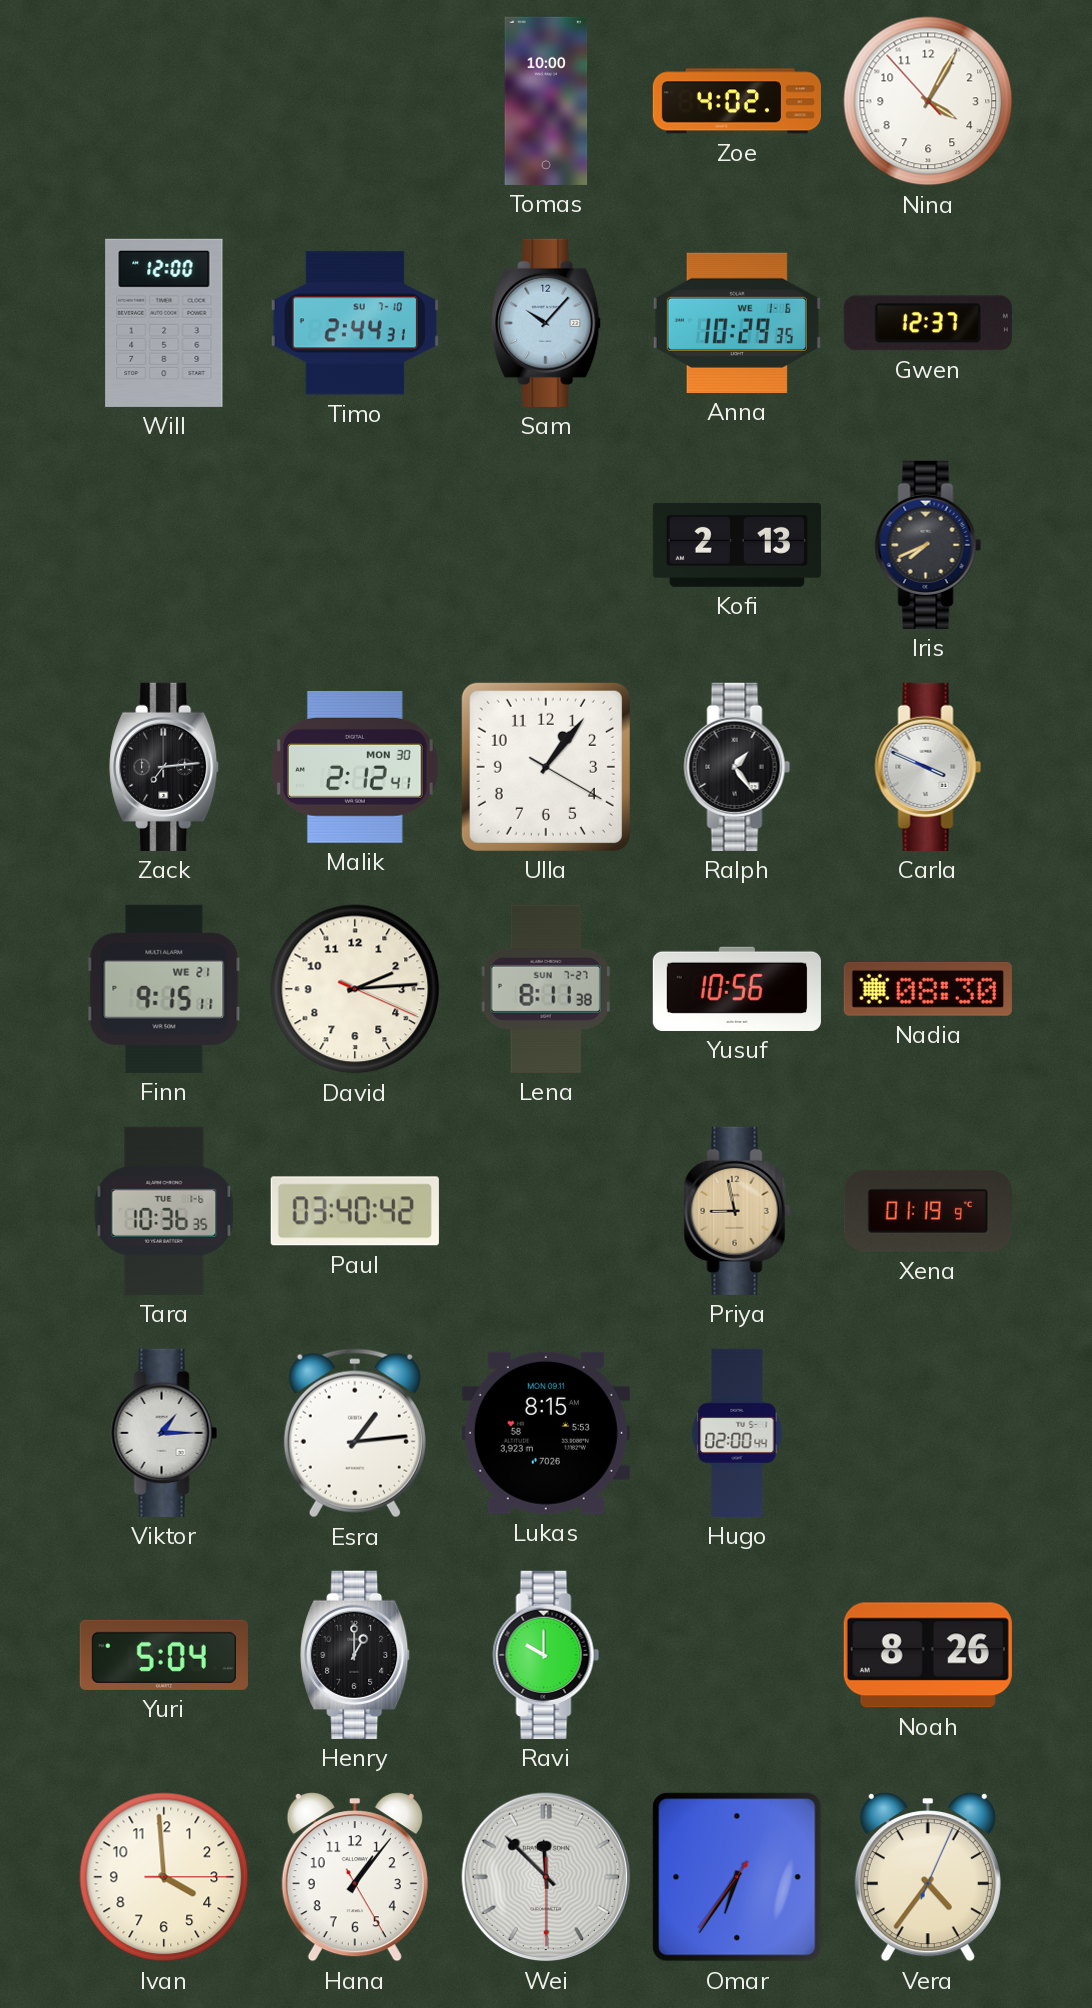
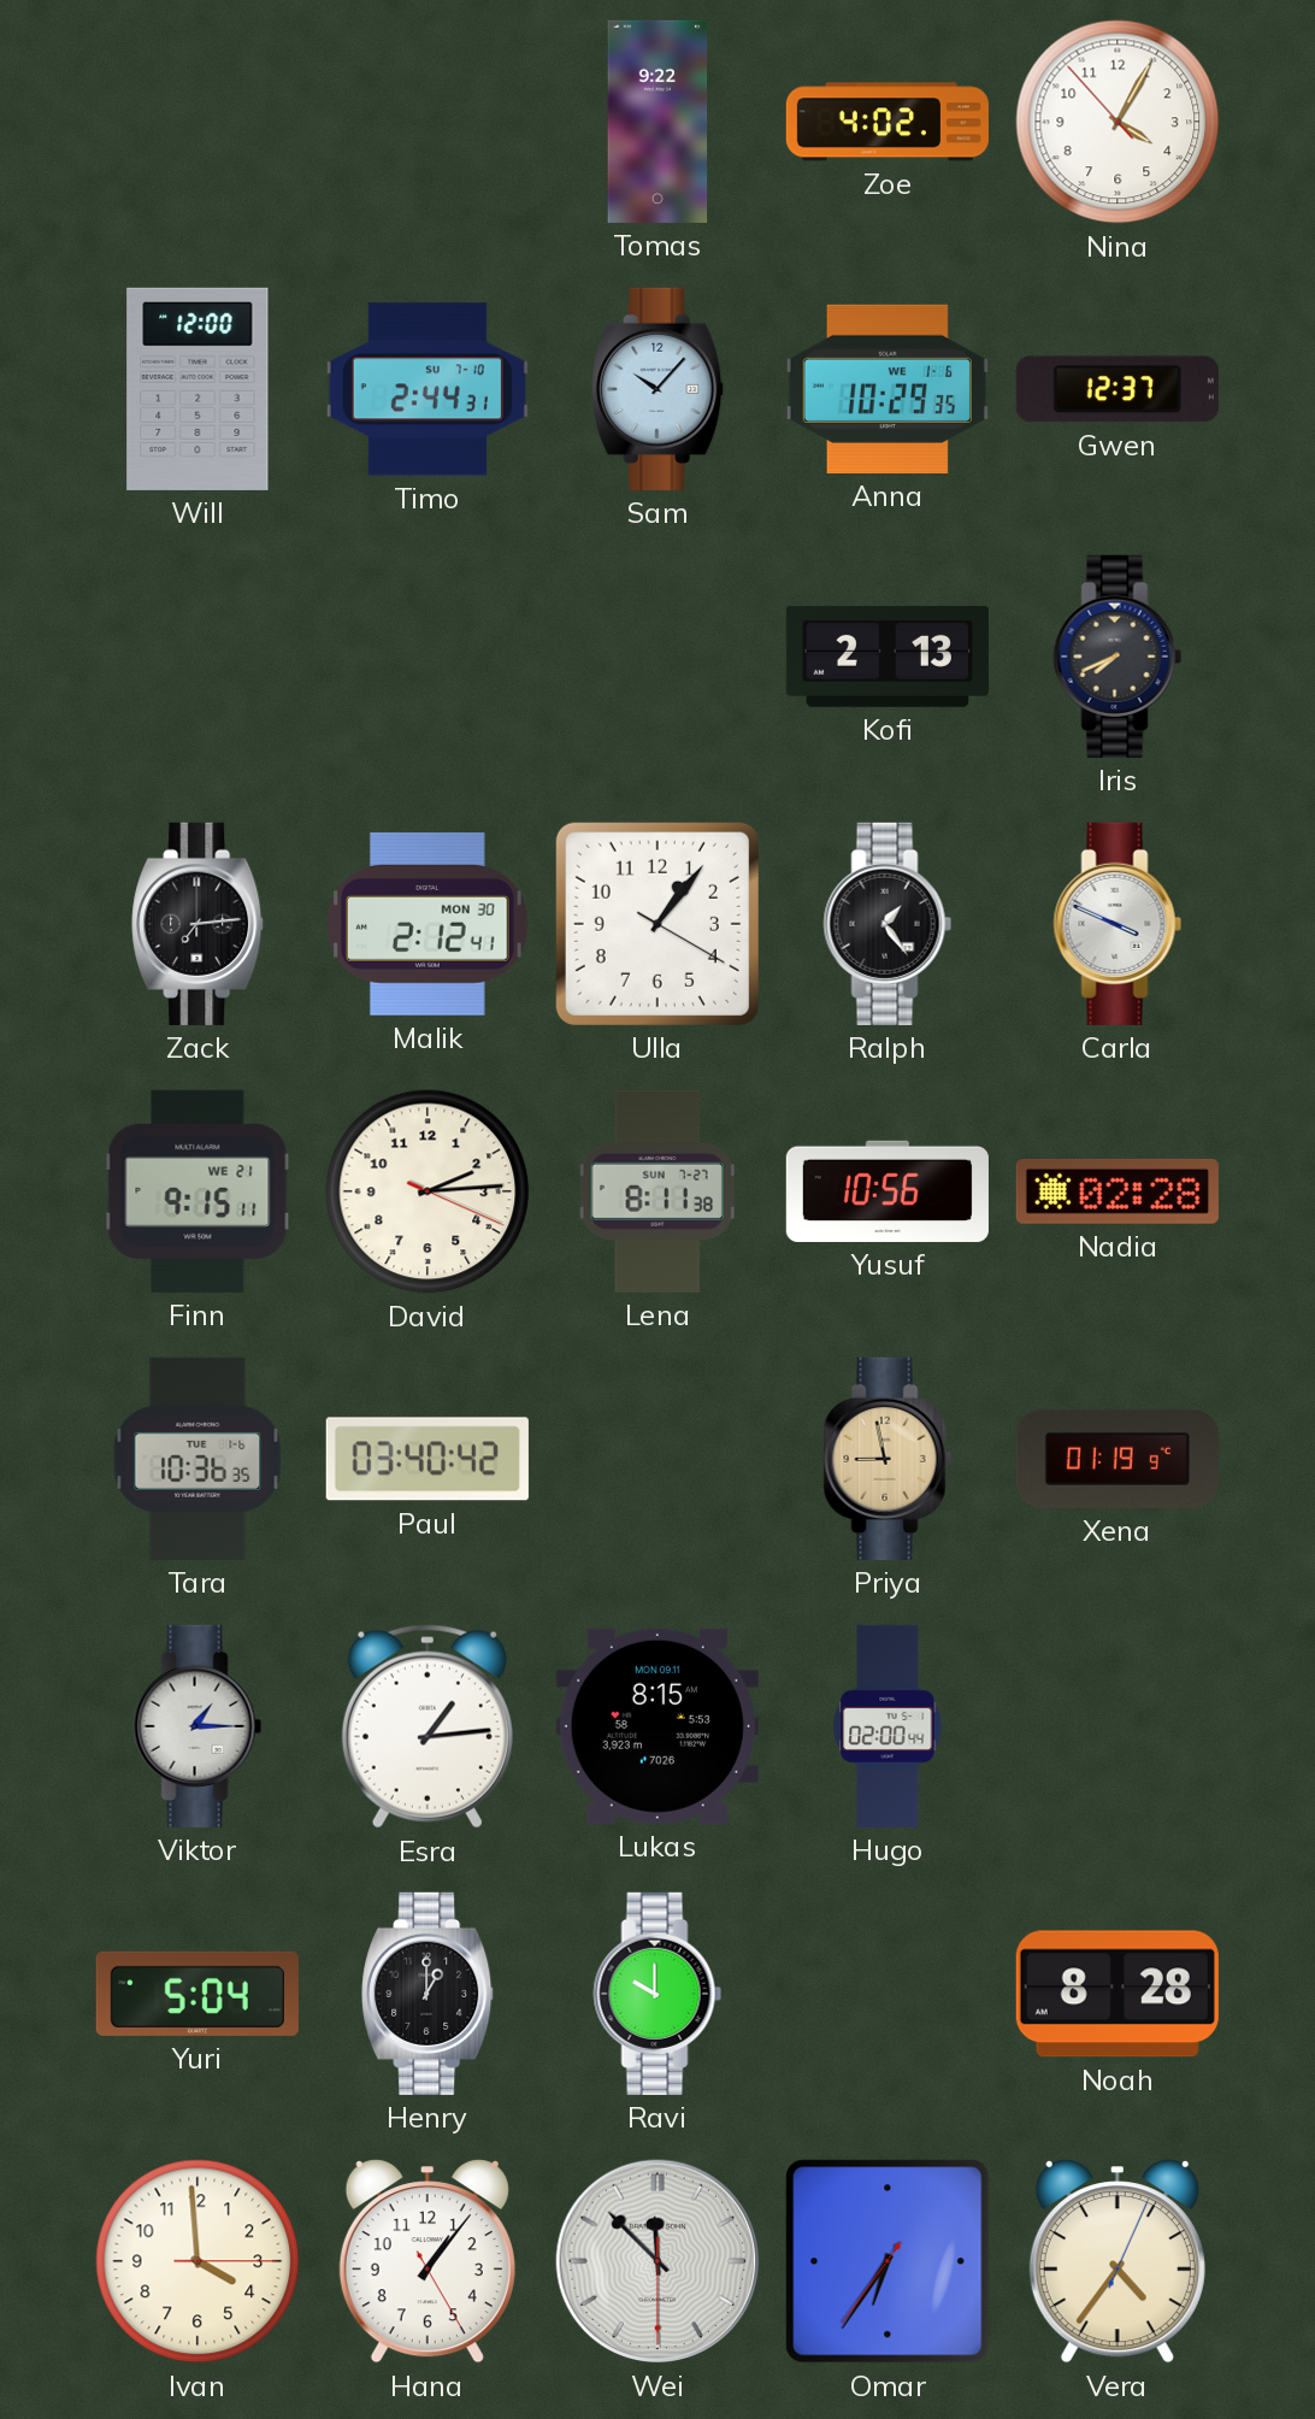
Tomas: 10:00 -> 9:22 (657, 122)
Nadia: 08:30 -> 02:28 (1118, 1191)
Noah: 8:26 -> 8:28 (1118, 1994)
